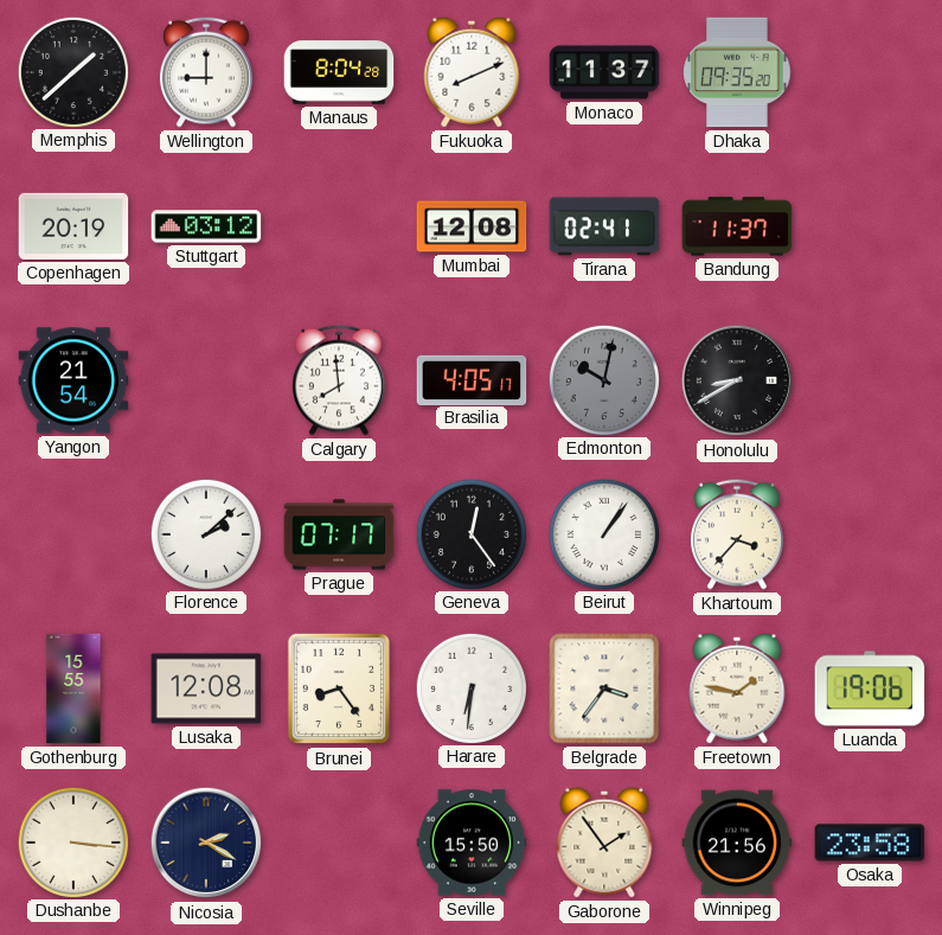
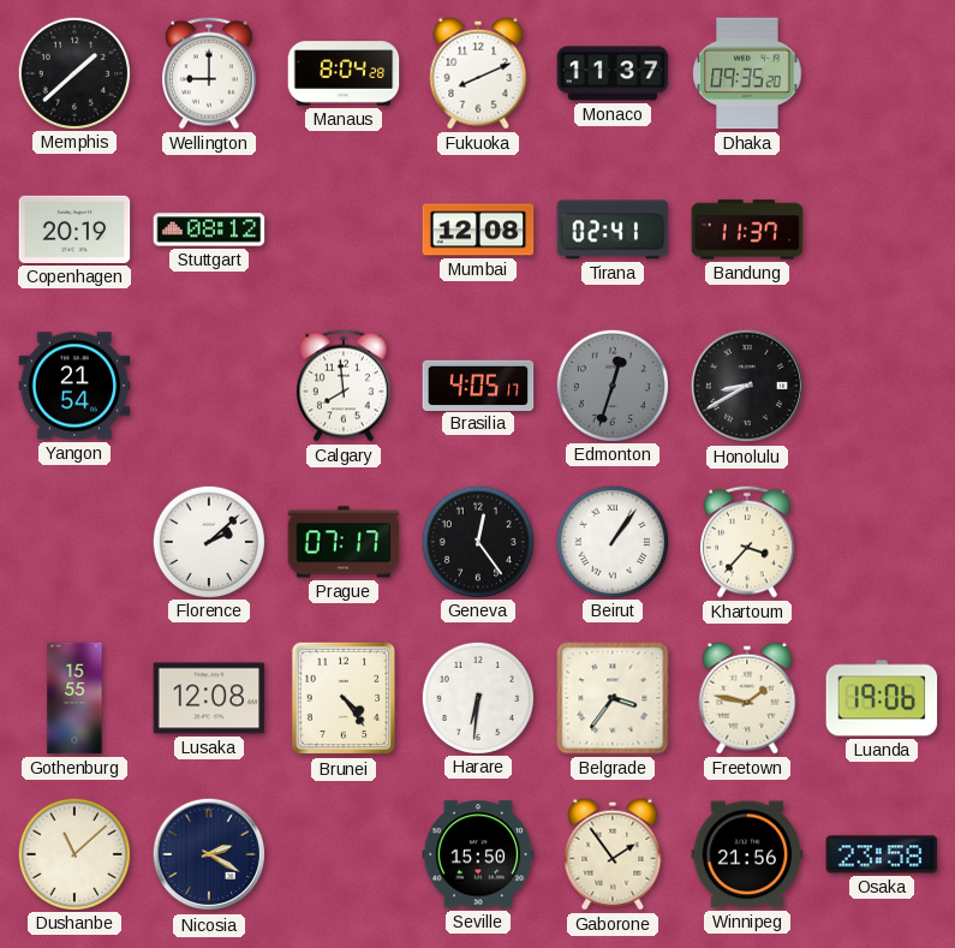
Stuttgart: 03:12 -> 08:12 (209, 229)
Edmonton: 10:02 -> 12:33 (611, 384)
Brunei: 8:24 -> 4:24 (342, 698)
Dushanbe: 3:16 -> 11:08 (73, 853)
